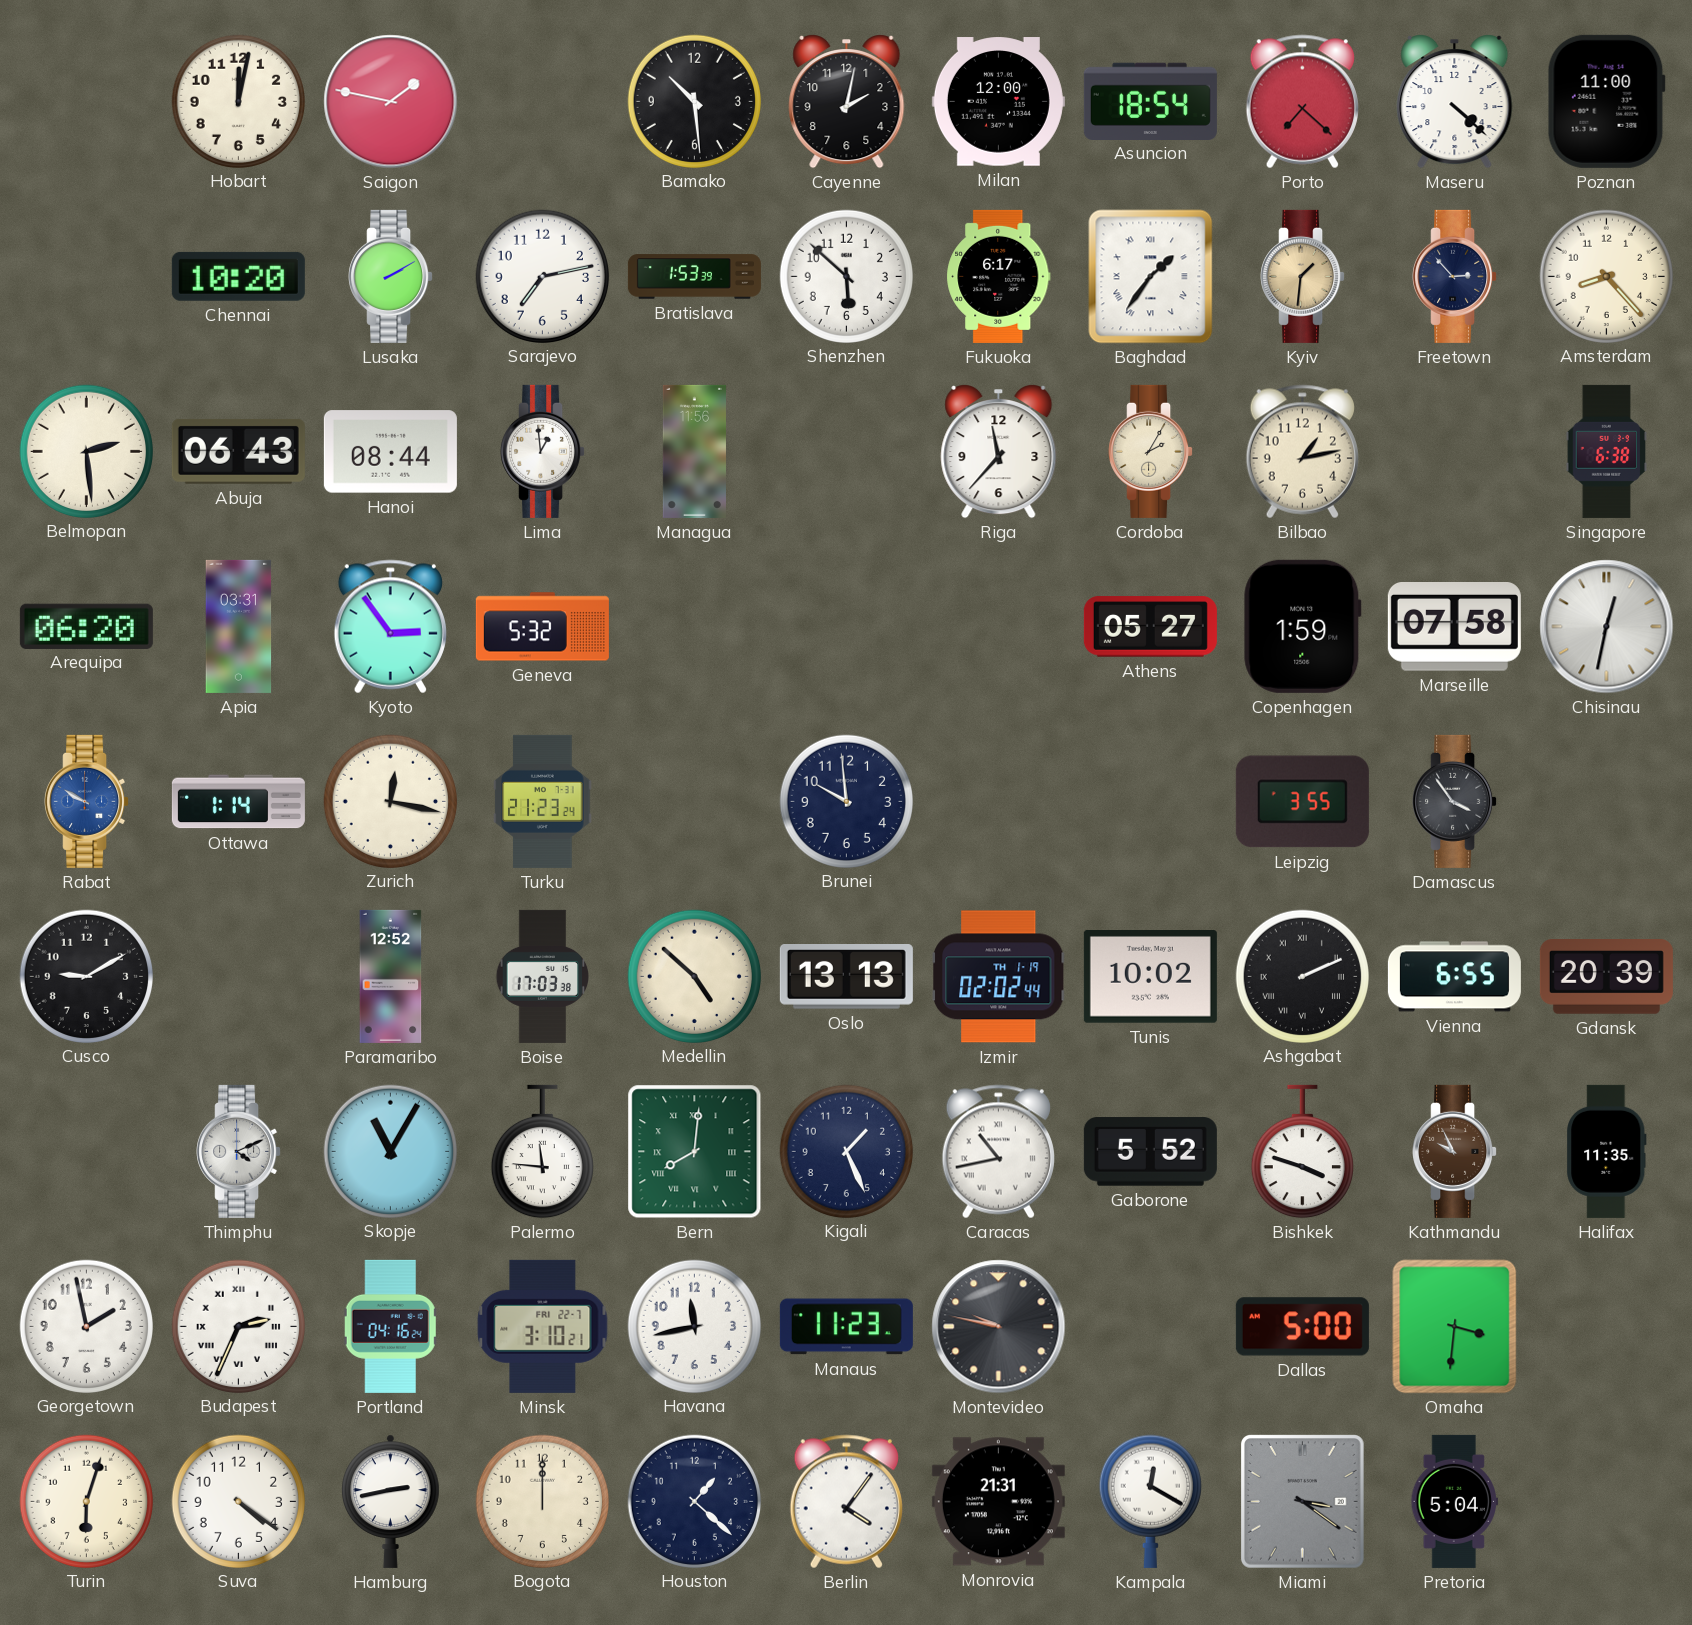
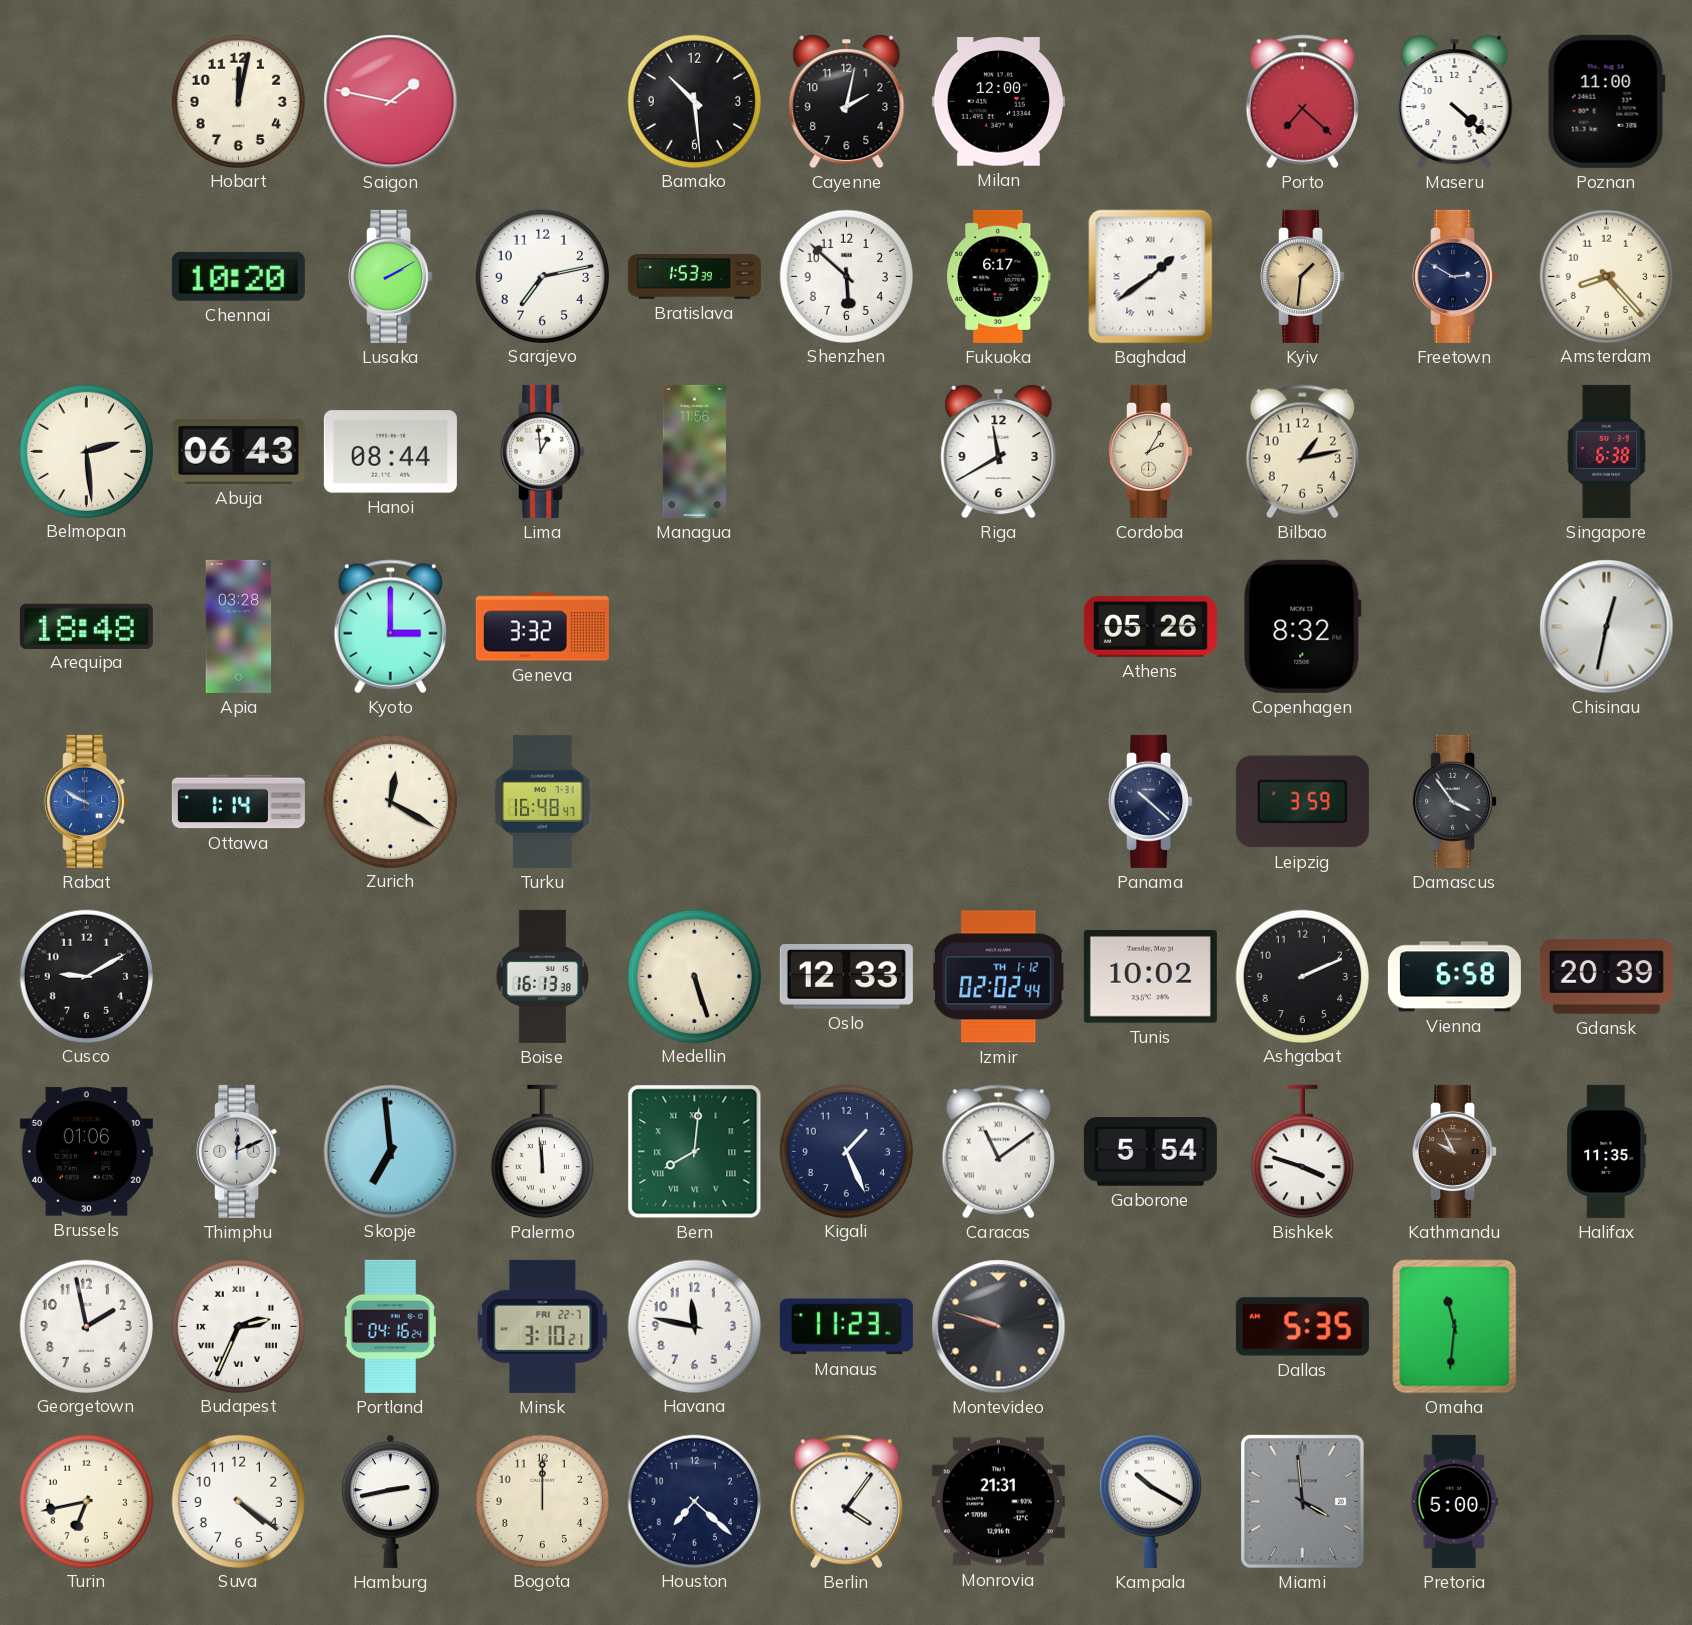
Asuncion: 18:54 -> none (1150, 101)
Baghdad: 1:36 -> 1:39 (1151, 277)
Freetown: 2:53 -> 2:50 (1455, 276)
Riga: 11:37 -> 11:40 (999, 452)
Arequipa: 06:20 -> 18:48 (86, 626)
Apia: 03:31 -> 03:28 (239, 626)
Kyoto: 2:54 -> 3:00 (390, 627)
Geneva: 5:32 -> 3:32 (542, 627)
Athens: 05:27 -> 05:26 (1150, 627)
Copenhagen: 1:59 -> 8:32 (1303, 626)
Marseille: 07:58 -> none (1454, 627)
Zurich: 12:17 -> 12:20 (390, 801)
Turku: 21:23 -> 16:48 (543, 801)
Brunei: 9:59 -> none (846, 801)
Panama: none -> 10:22 (1151, 801)
Leipzig: 3:55 -> 3:59 (1302, 802)
Paramaribo: 12:52 -> none (391, 976)
Boise: 17:03 -> 16:13 (543, 976)
Medellin: 4:52 -> 5:27 (694, 976)
Oslo: 13:13 -> 12:33 (846, 977)
Izmir date: TH 1-19 -> TH 1-12 (998, 977)
Ashgabat numerals: Roman -> Arabic (1302, 976)
Vienna: 6:55 -> 6:58 (1454, 977)
Brussels: none -> 01:06 (86, 1152)
Thimphu: 4:11 -> 12:11 (239, 1151)
Skopje: 11:05 -> 6:59 (390, 1151)
Palermo: 11:46 -> 11:59 (542, 1152)
Caracas: 10:43 -> 11:09 (998, 1152)
Gaborone: 5:52 -> 5:54 (1150, 1152)
Havana: 11:43 -> 11:47 (694, 1326)
Montevideo: 9:47 -> 9:48 (999, 1327)
Dallas: 5:00 -> 5:35 (1302, 1327)
Omaha: 3:31 -> 11:31 (1455, 1327)
Turin: 6:03 -> 6:43 (86, 1501)
Houston: 1:22 -> 7:22 (694, 1501)
Kampala: 12:20 -> 10:20 (1150, 1501)
Miami: 3:21 -> 3:59 (1303, 1502)
Pretoria: 5:04 -> 5:00 (1454, 1501)
